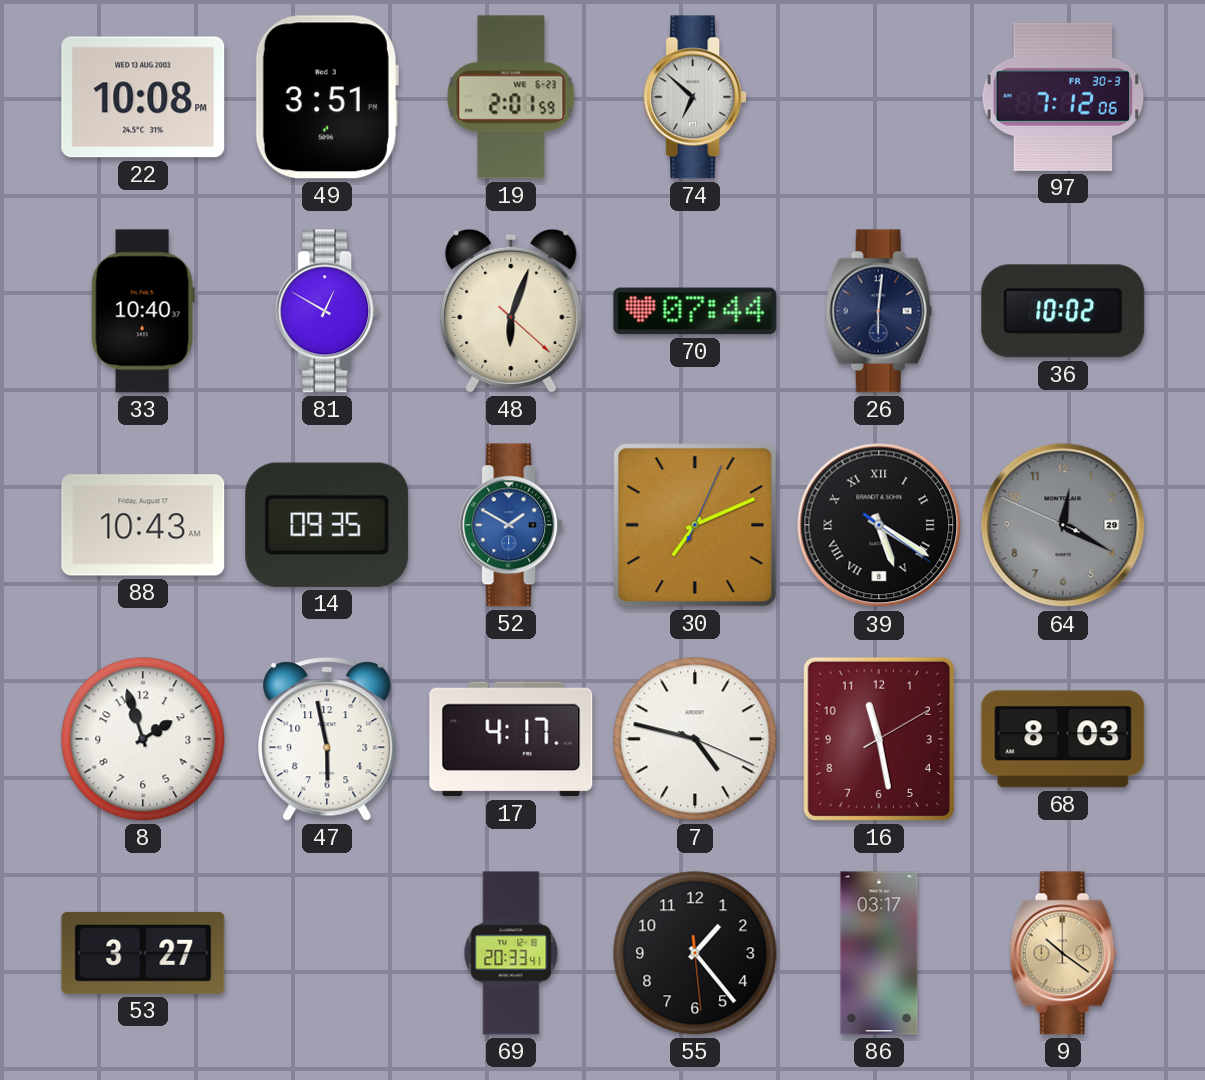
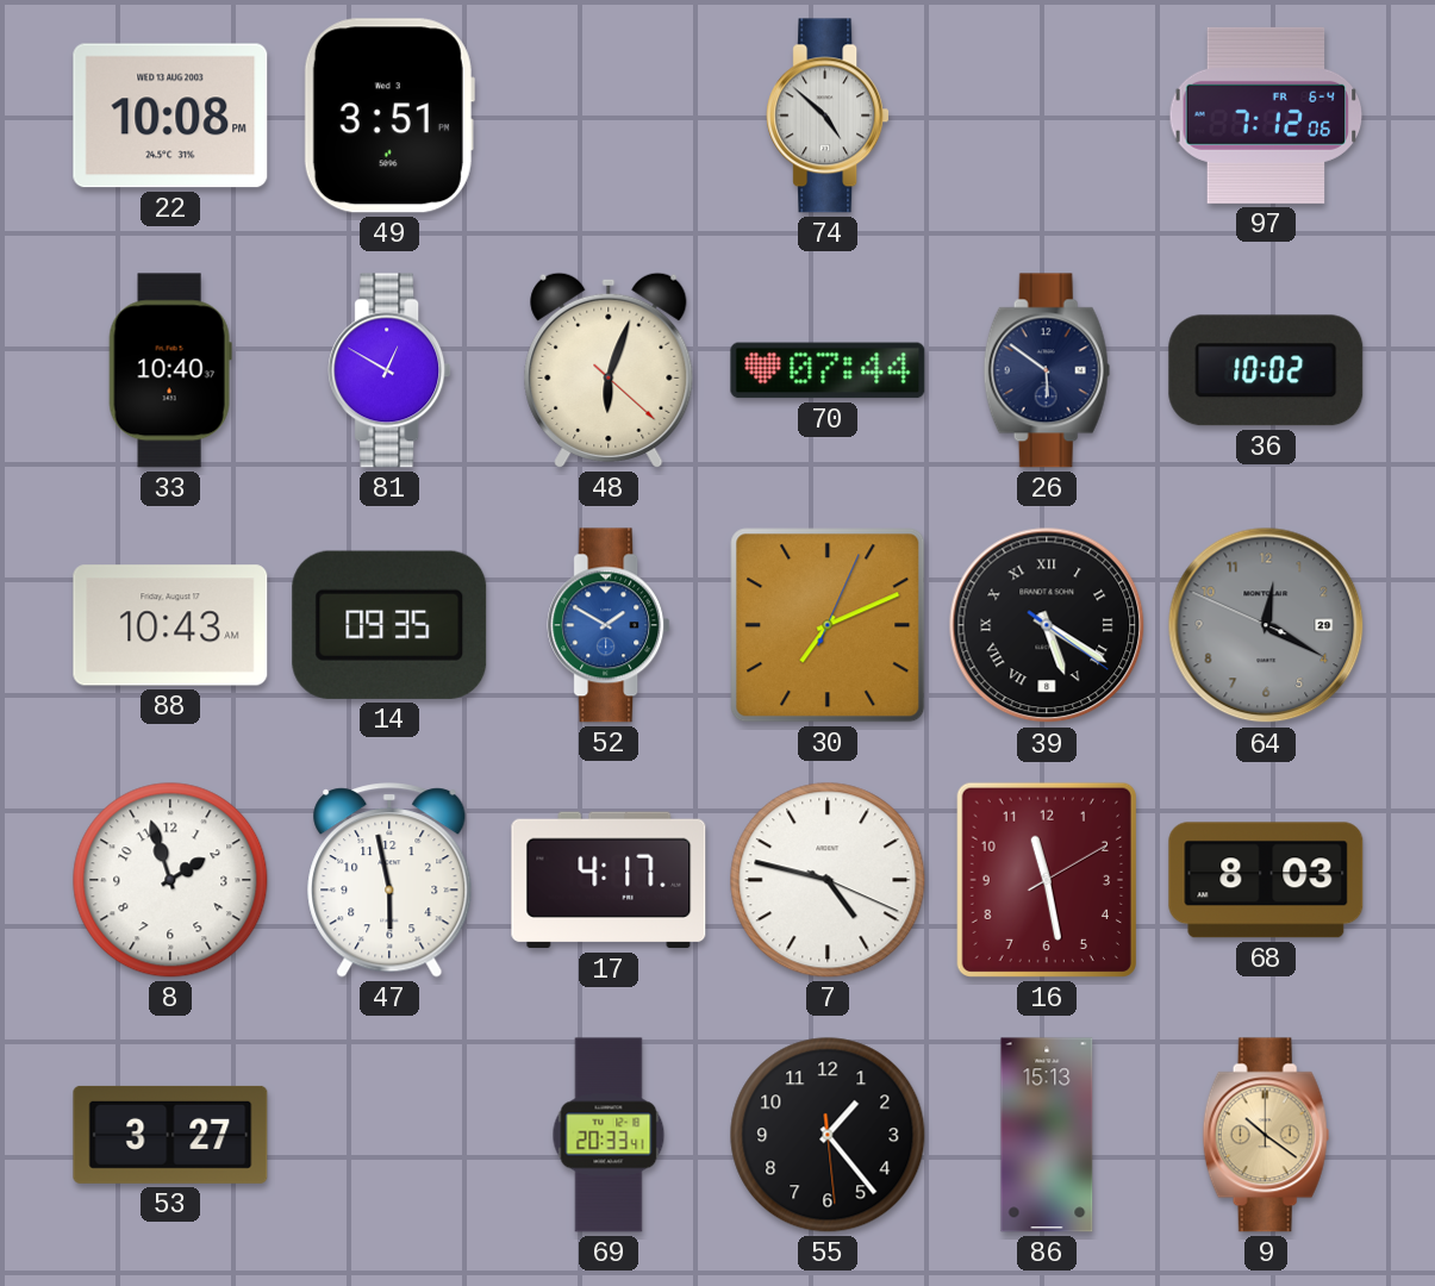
19: 2:01 -> none (511, 97)
74: 6:52 -> 4:52 (828, 116)
97 date: FR 30-3 -> FR 6-4 (1266, 116)
26: 6:01 -> 5:51 (1047, 370)
86: 03:17 -> 15:13 (1047, 1135)
